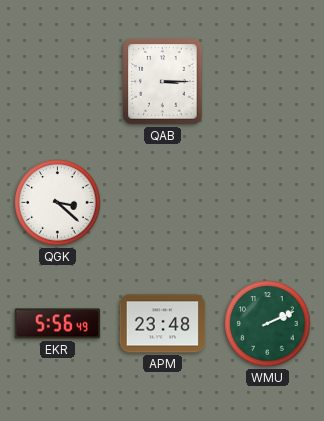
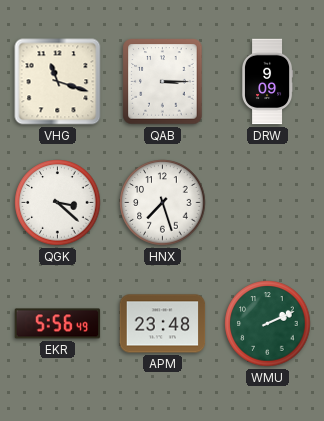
VHG: none -> 11:18 (58, 82)
DRW: none -> 9:09 (268, 82)
HNX: none -> 7:27 (163, 203)
